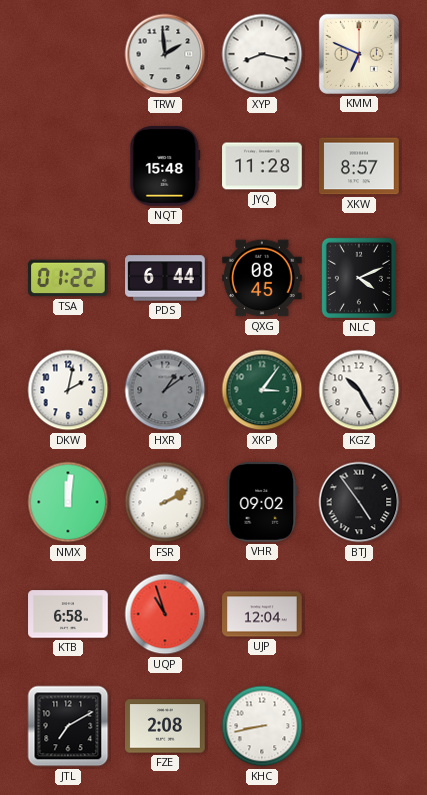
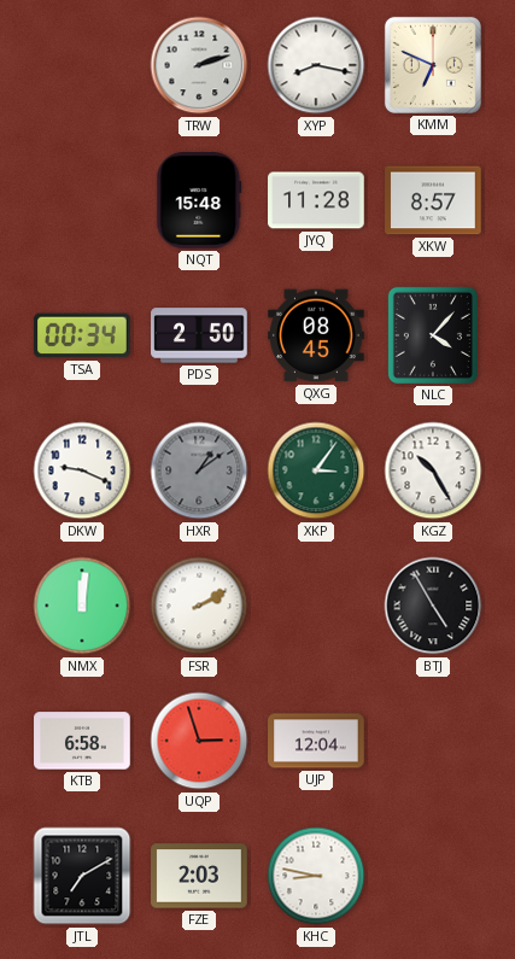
TRW: 1:59 -> 2:12 (199, 65)
TSA: 01:22 -> 00:34 (82, 335)
PDS: 6:44 -> 2:50 (199, 335)
NLC: 4:11 -> 4:07 (433, 335)
DKW: 2:02 -> 9:19 (82, 470)
VHR: 09:02 -> none (262, 503)
BTJ: 4:54 -> 4:55 (433, 606)
UQP: 10:57 -> 2:57 (199, 741)
FZE: 2:08 -> 2:03 (199, 876)
KHC: 8:43 -> 8:47 (316, 876)
